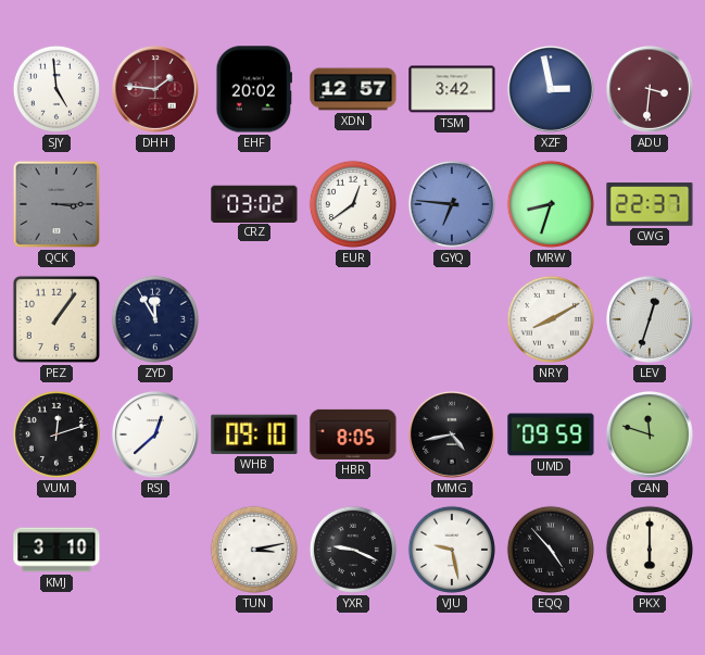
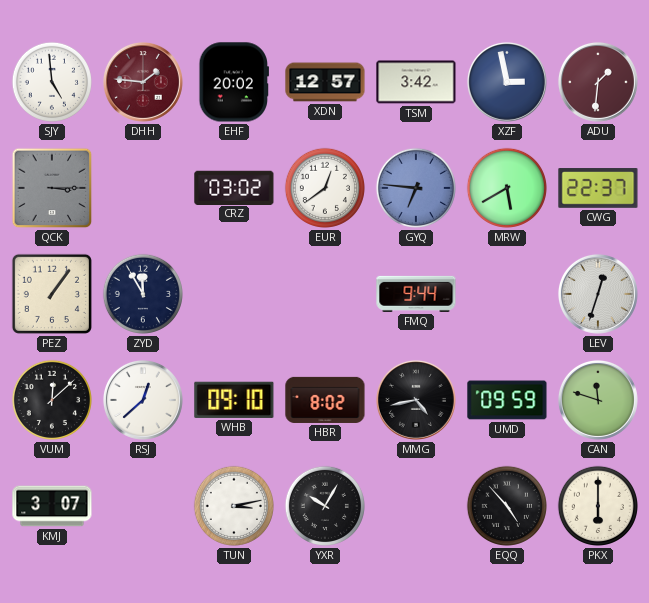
ADU: 3:31 -> 1:31 (598, 82)
MRW: 8:33 -> 5:40 (507, 188)
FMQ: none -> 9:44 (416, 294)
NRY: 8:10 -> none (551, 319)
VUM: 12:12 -> 12:08 (52, 400)
HBR: 8:05 -> 8:02 (325, 400)
KMJ: 3:10 -> 3:07 (52, 506)
YXR: 9:19 -> 10:05 (325, 506)
VJU: 9:28 -> none (452, 550)
